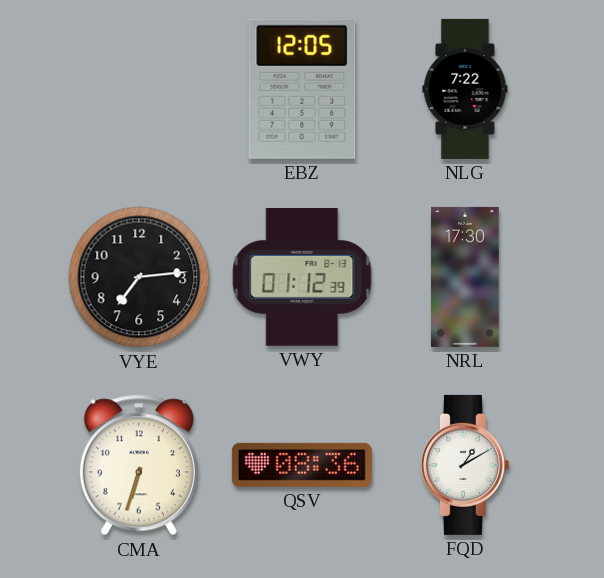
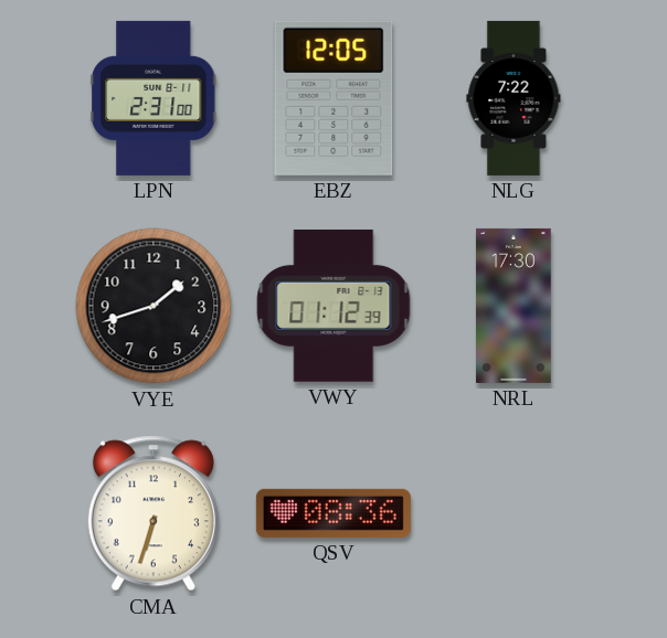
LPN: none -> 2:31 (153, 98)
VYE: 7:14 -> 1:42 (153, 306)
FQD: 1:10 -> none (464, 465)
